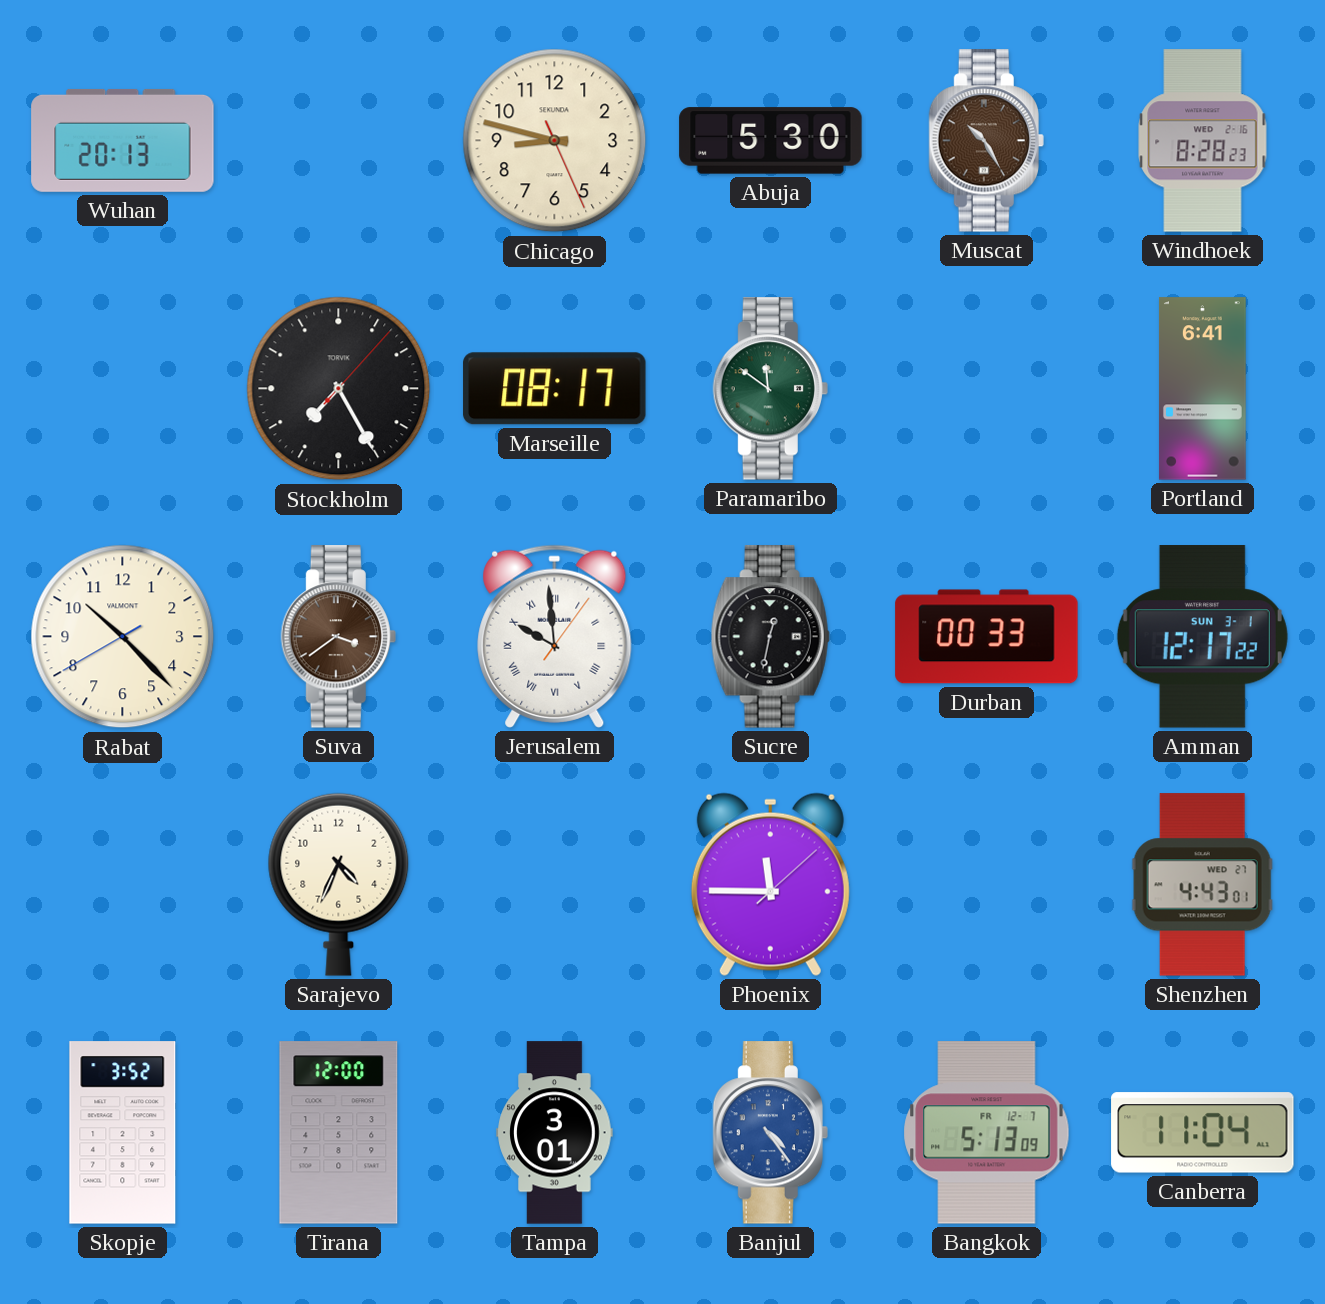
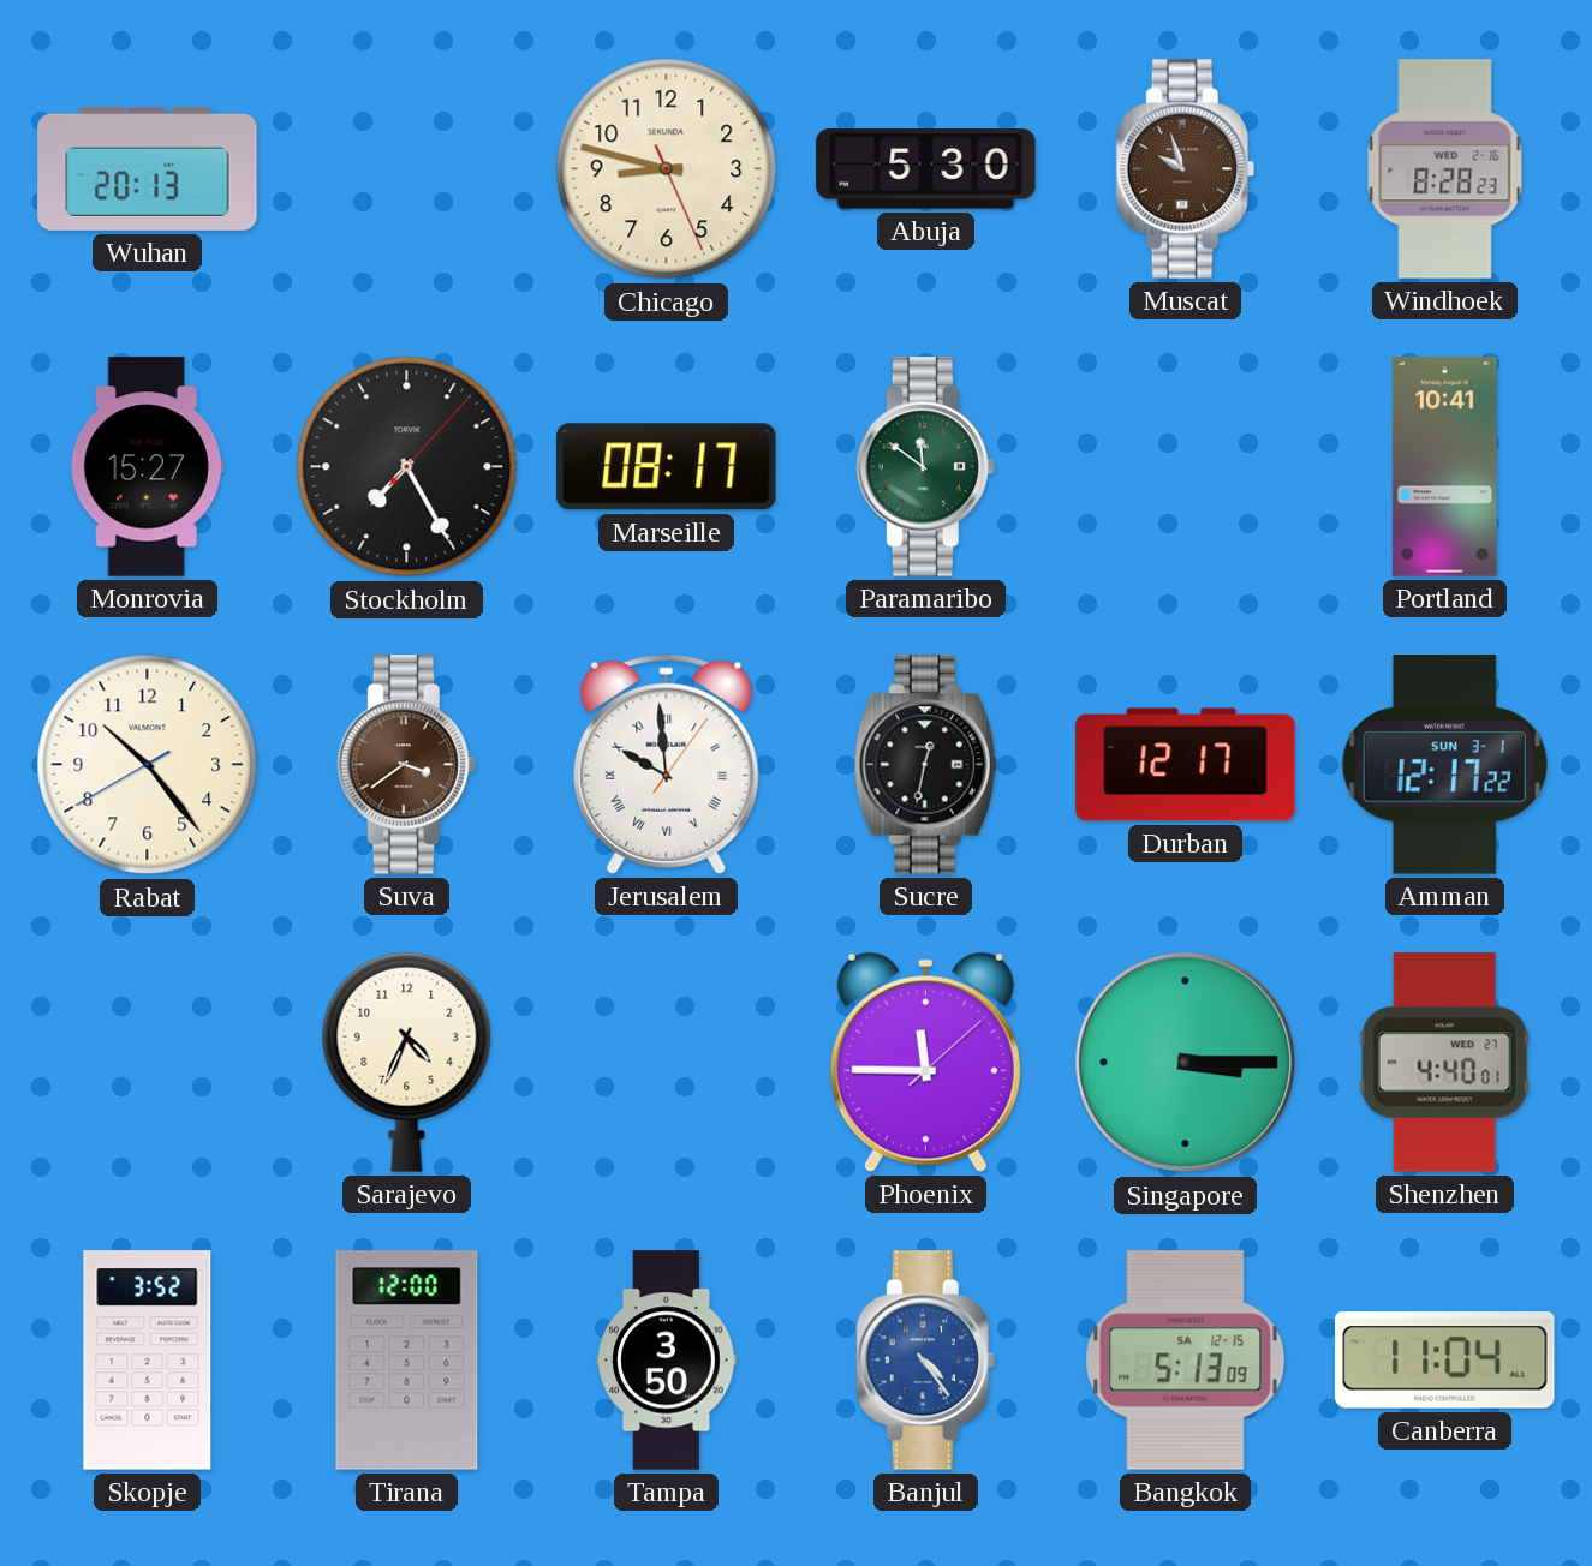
Muscat: 10:25 -> 9:57 (1185, 169)
Monrovia: none -> 15:27 (147, 467)
Portland: 6:41 -> 10:41 (1444, 467)
Rabat: 10:22 -> 10:23 (148, 765)
Durban: 00:33 -> 12:17 (1186, 765)
Singapore: none -> 3:15 (1186, 1063)
Shenzhen: 4:43 -> 4:40 (1444, 1063)
Tampa: 3:01 -> 3:50 (667, 1361)
Bangkok date: FR 12-7 -> SA 12-15 (1186, 1361)
